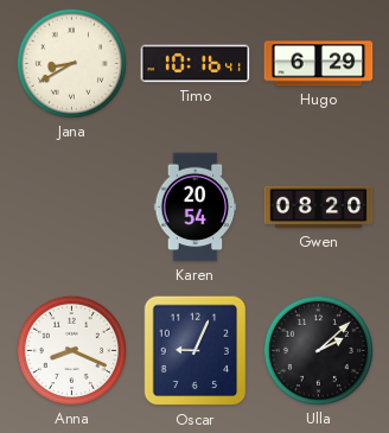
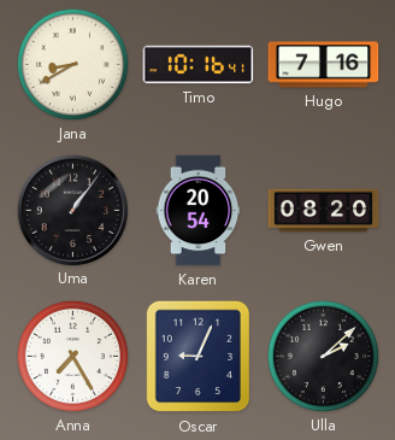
Hugo: 6:29 -> 7:16 (324, 65)
Uma: none -> 1:06 (72, 210)
Anna: 8:19 -> 7:25 (72, 356)
